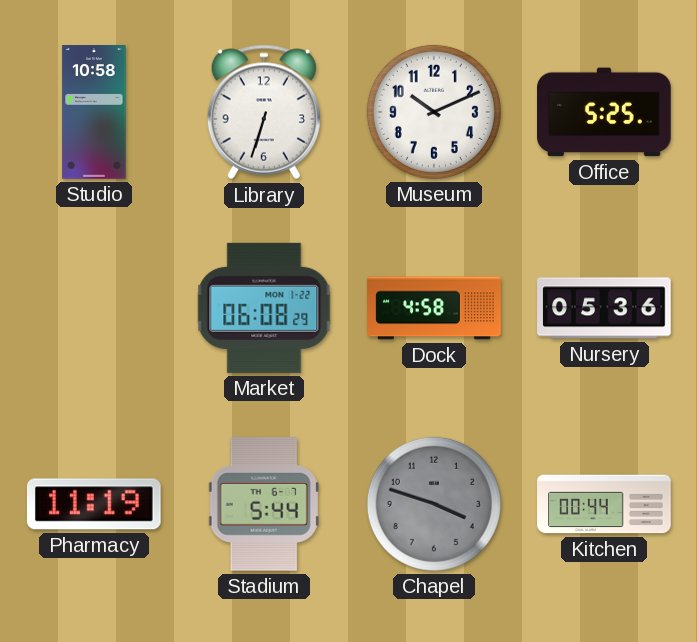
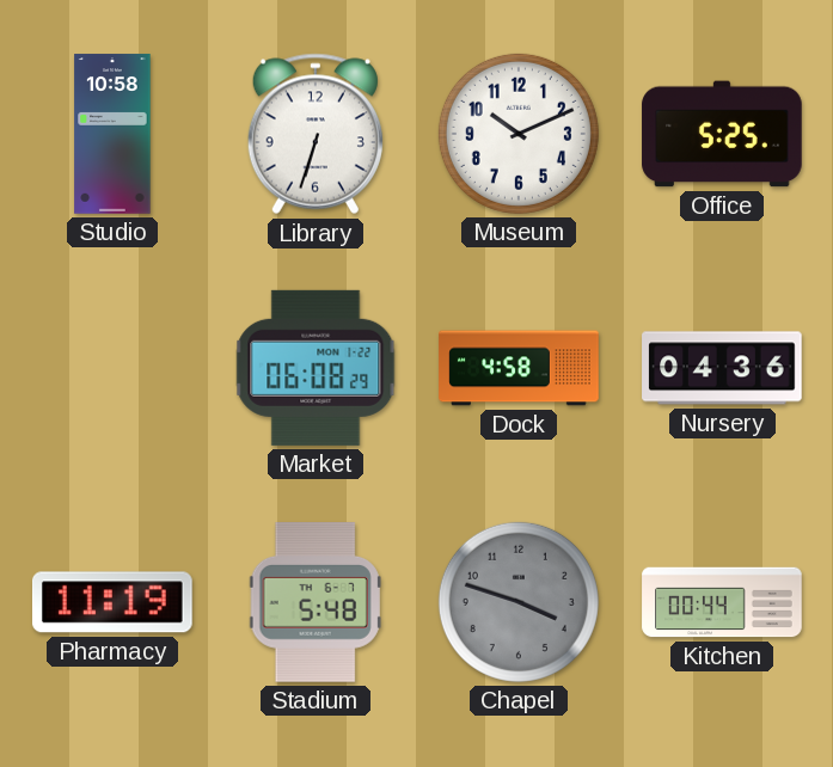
Nursery: 05:36 -> 04:36 (722, 368)
Stadium: 5:44 -> 5:48 (316, 603)
